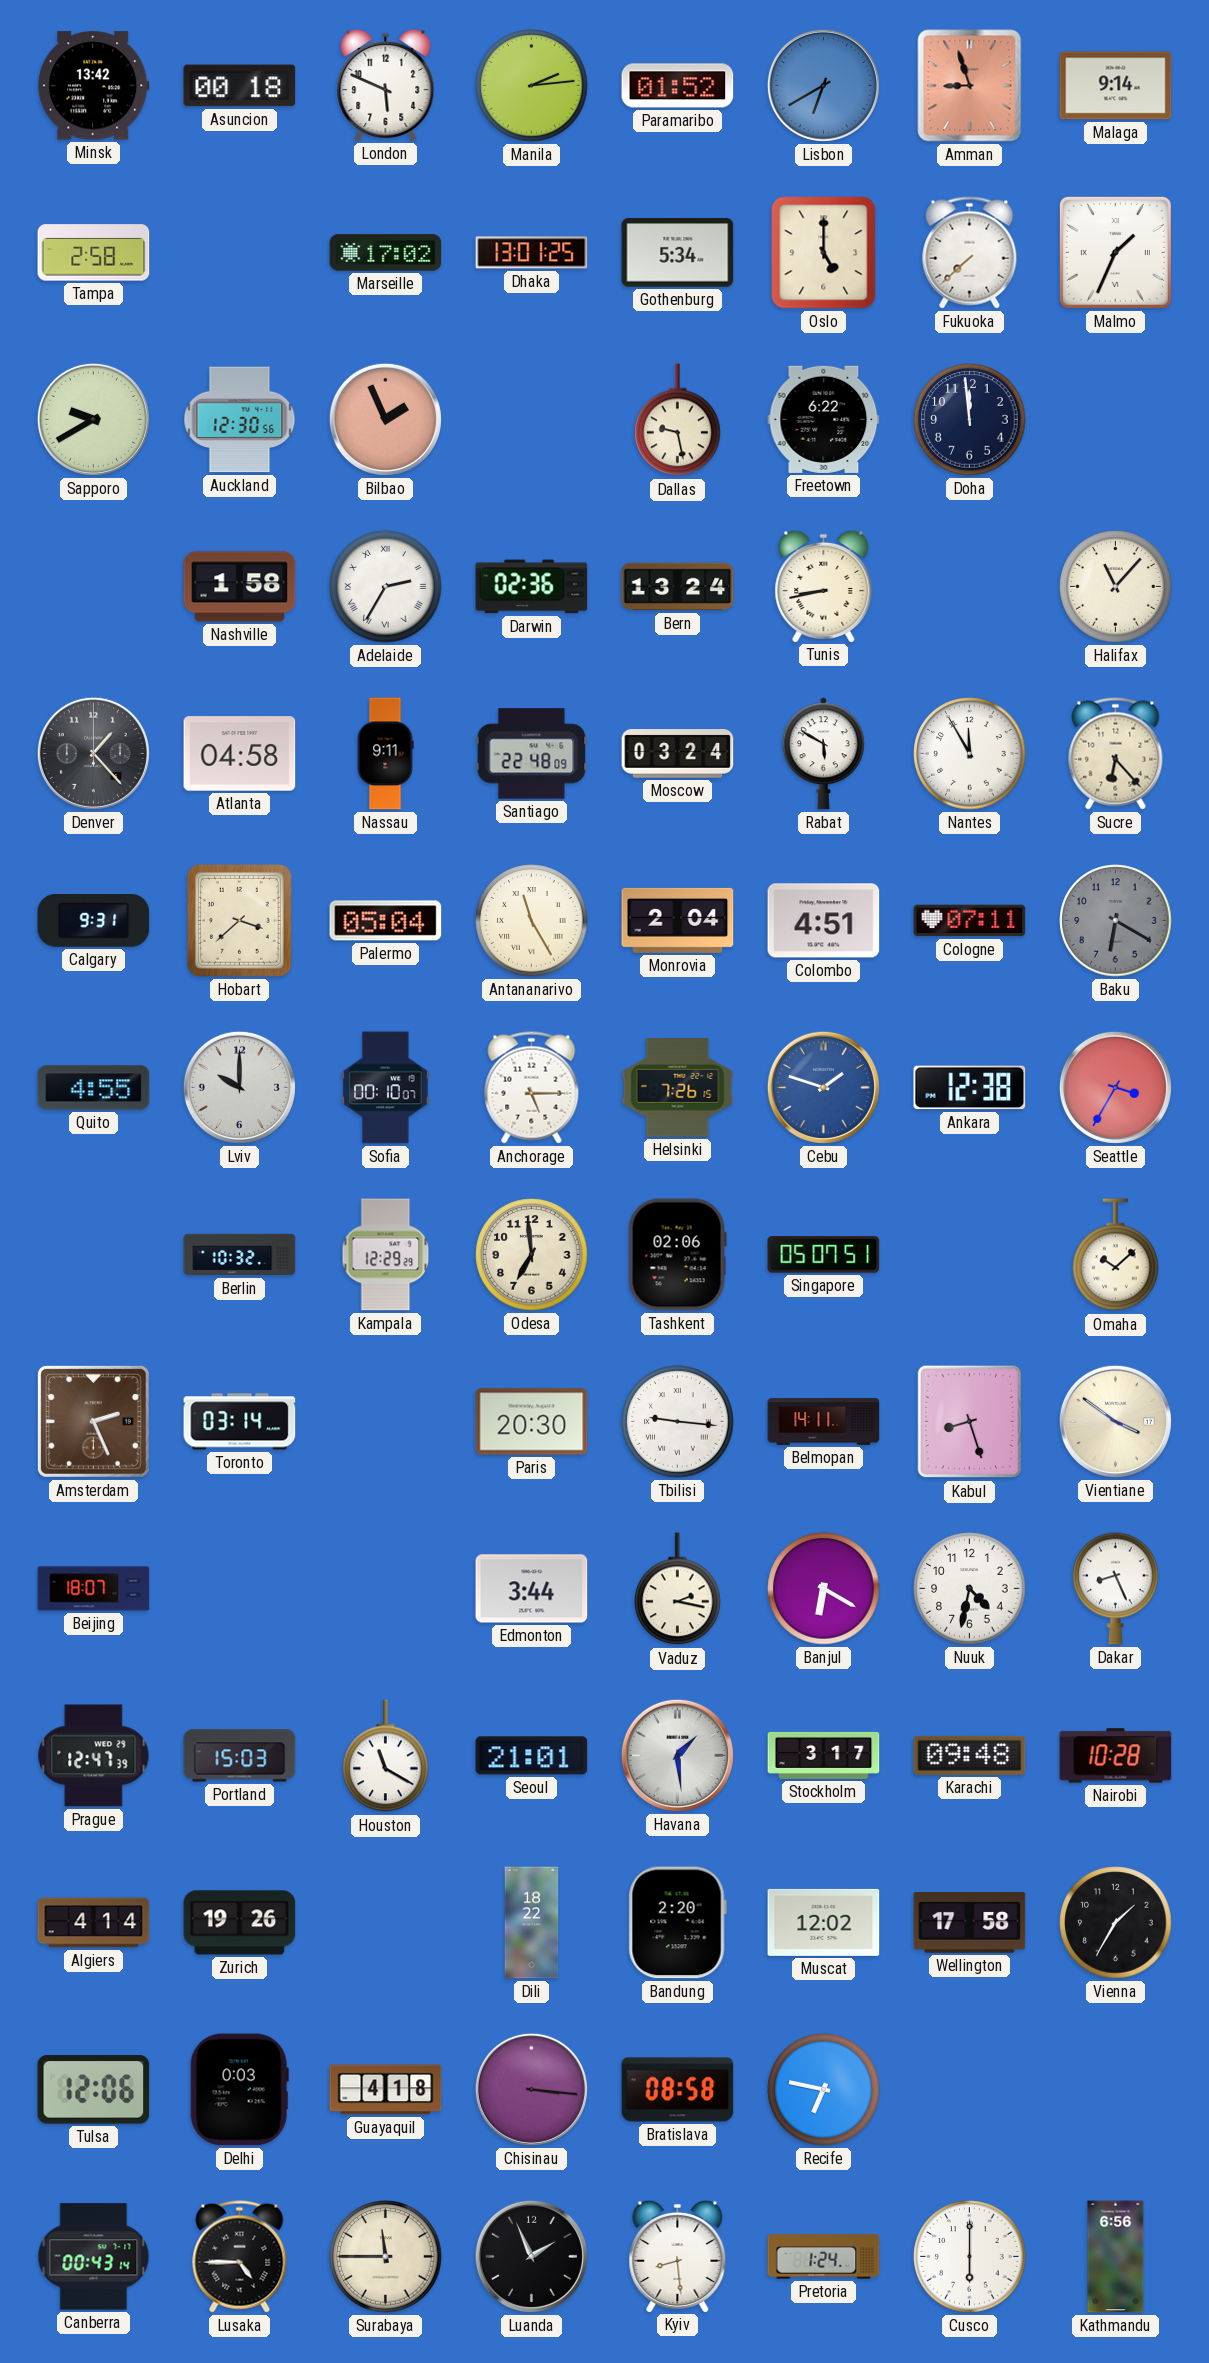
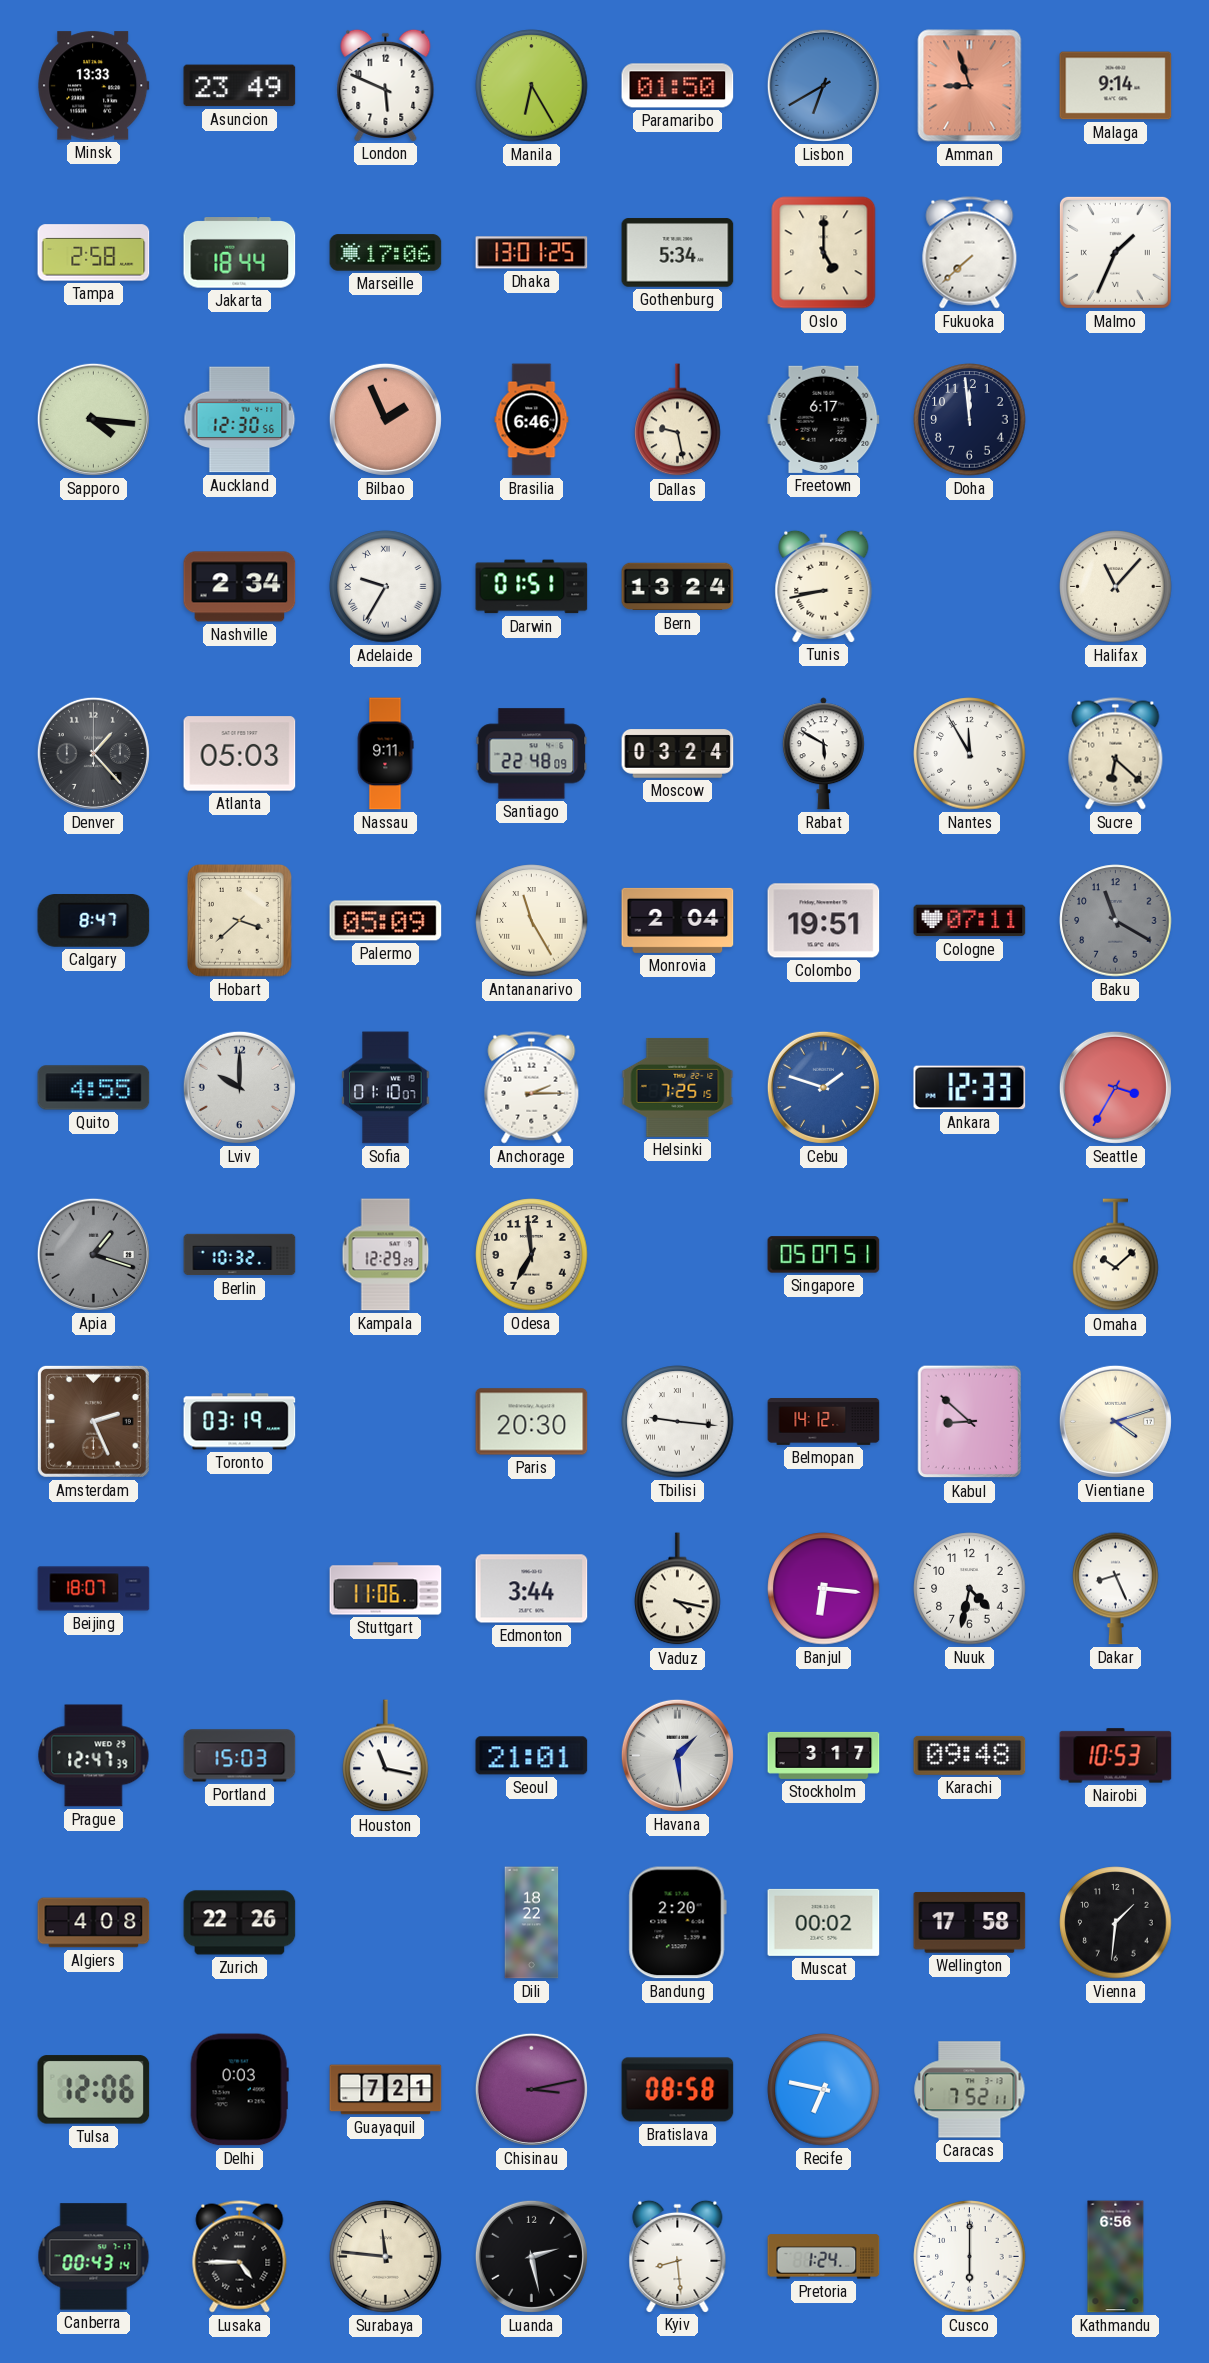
Minsk: 13:42 -> 13:33 (94, 86)
Asuncion: 00:18 -> 23:49 (240, 86)
Manila: 2:14 -> 6:25 (532, 86)
Paramaribo: 01:52 -> 01:50 (678, 86)
Jakarta: none -> 18:44 (240, 253)
Marseille: 17:02 -> 17:06 (386, 253)
Sapporo: 9:40 -> 4:16 (93, 419)
Brasilia: none -> 6:46 (532, 420)
Freetown: 6:22 -> 6:17 (824, 419)
Nashville: 1:58 -> 2:34 (240, 587)
Adelaide: 2:35 -> 9:35 (386, 587)
Darwin: 02:36 -> 01:51 (532, 587)
Atlanta: 04:58 -> 05:03 (240, 754)
Sucre: 6:23 -> 6:22 (1116, 754)
Calgary: 9:31 -> 8:47 (94, 921)
Palermo: 05:04 -> 05:09 (386, 921)
Colombo: 4:51 -> 19:51 (824, 921)
Baku: 6:20 -> 11:20 (1116, 921)
Sofia: 00:10 -> 01:10 (386, 1088)
Anchorage: 5:15 -> 2:15 (532, 1088)
Helsinki: 7:26 -> 7:25 (678, 1087)
Ankara: 12:38 -> 12:33 (970, 1088)
Apia: none -> 1:18 (93, 1254)
Tashkent: 02:06 -> none (677, 1255)
Toronto: 03:14 -> 03:19 (240, 1422)
Belmopan: 14:11 -> 14:12 (824, 1422)
Kabul: 8:27 -> 8:52 (970, 1422)
Vientiane: 3:51 -> 4:12 (1115, 1421)
Stuttgart: none -> 11:06 (386, 1589)
Vaduz: 2:17 -> 4:17 (678, 1589)
Banjul: 6:20 -> 6:16 (824, 1589)
Houston: 11:20 -> 11:17 (386, 1756)
Nairobi: 10:28 -> 10:53 (1116, 1756)
Algiers: 4:14 -> 4:08 (94, 1923)
Zurich: 19:26 -> 22:26 (240, 1923)
Muscat: 12:02 -> 00:02 (824, 1922)
Vienna: 1:35 -> 1:31 (1116, 1923)
Guayaquil: 4:18 -> 7:21 (386, 2090)
Chisinau: 3:16 -> 3:13 (531, 2089)
Caracas: none -> 7:52 (970, 2090)
Surabaya: 11:45 -> 11:46 (386, 2257)
Luanda: 1:56 -> 2:28 (531, 2256)
